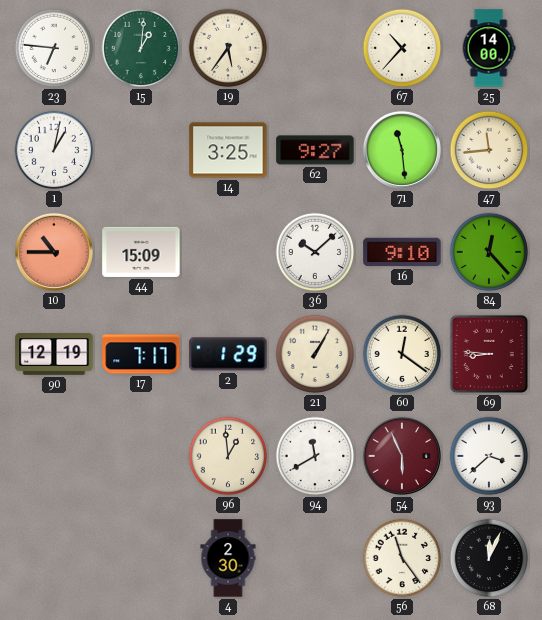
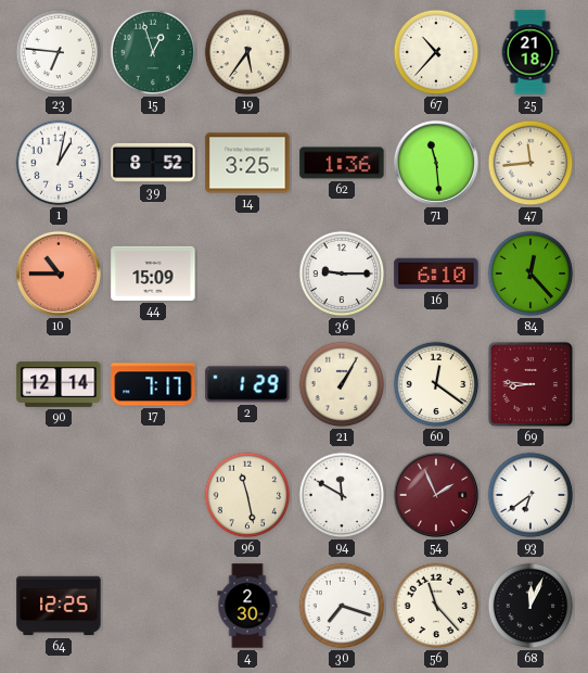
15: 1:01 -> 12:57 (153, 52)
25: 14:00 -> 21:18 (531, 52)
39: none -> 8:52 (153, 163)
62: 9:27 -> 1:36 (342, 163)
36: 10:08 -> 9:15 (342, 274)
16: 9:10 -> 6:10 (436, 274)
90: 12:19 -> 12:14 (59, 385)
96: 12:59 -> 11:28 (247, 495)
94: 11:40 -> 11:50 (342, 495)
54: 5:56 -> 1:56 (436, 495)
93: 3:38 -> 6:39 (531, 495)
64: none -> 12:25 (59, 606)
30: none -> 7:18 (342, 606)
56: 11:24 -> 11:23 (436, 606)
